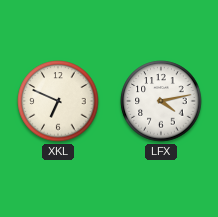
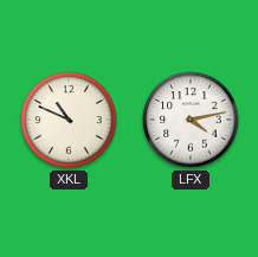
XKL: 6:49 -> 10:49 (69, 120)
